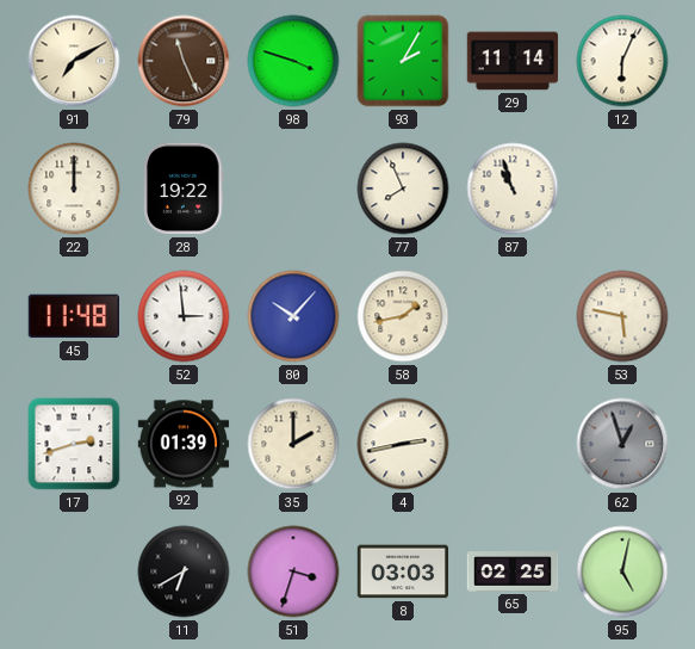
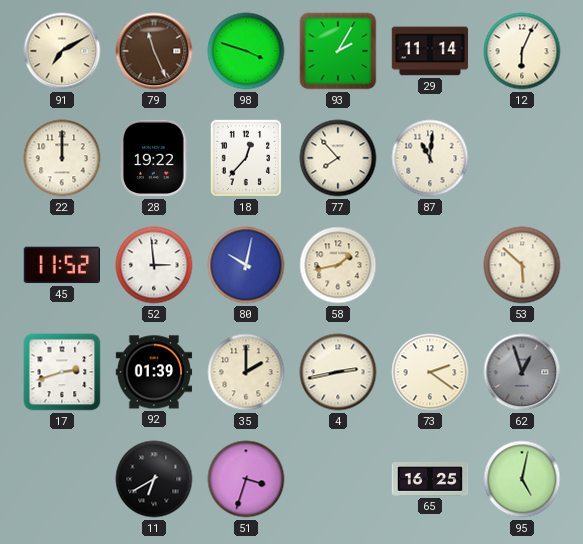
18: none -> 12:37 (246, 158)
77: 7:56 -> 7:53 (338, 158)
87: 10:57 -> 11:01 (430, 158)
45: 11:48 -> 11:52 (61, 265)
80: 10:07 -> 10:02 (246, 265)
53: 5:47 -> 5:52 (522, 265)
73: none -> 2:21 (430, 372)
8: 03:03 -> none (403, 571)
65: 02:25 -> 16:25 (430, 479)
